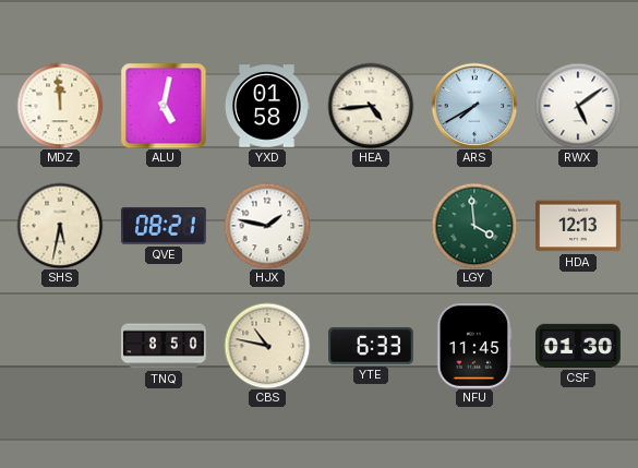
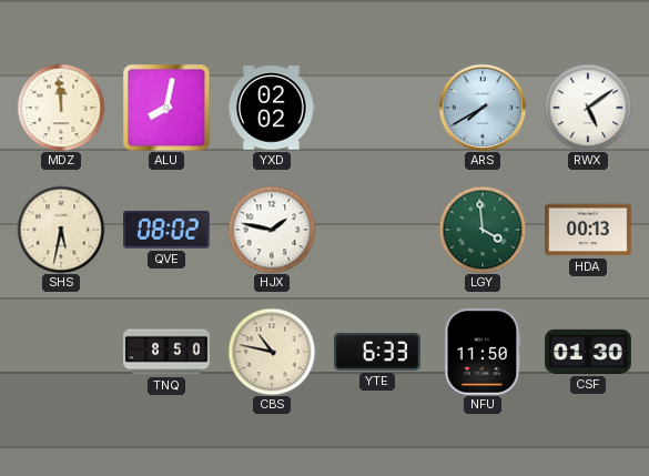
ALU: 5:02 -> 8:02 (166, 108)
YXD: 01:58 -> 02:02 (272, 108)
HEA: 4:44 -> none (371, 106)
QVE: 08:21 -> 08:02 (168, 230)
HDA: 12:13 -> 00:13 (588, 230)
NFU: 11:45 -> 11:50 (483, 353)
